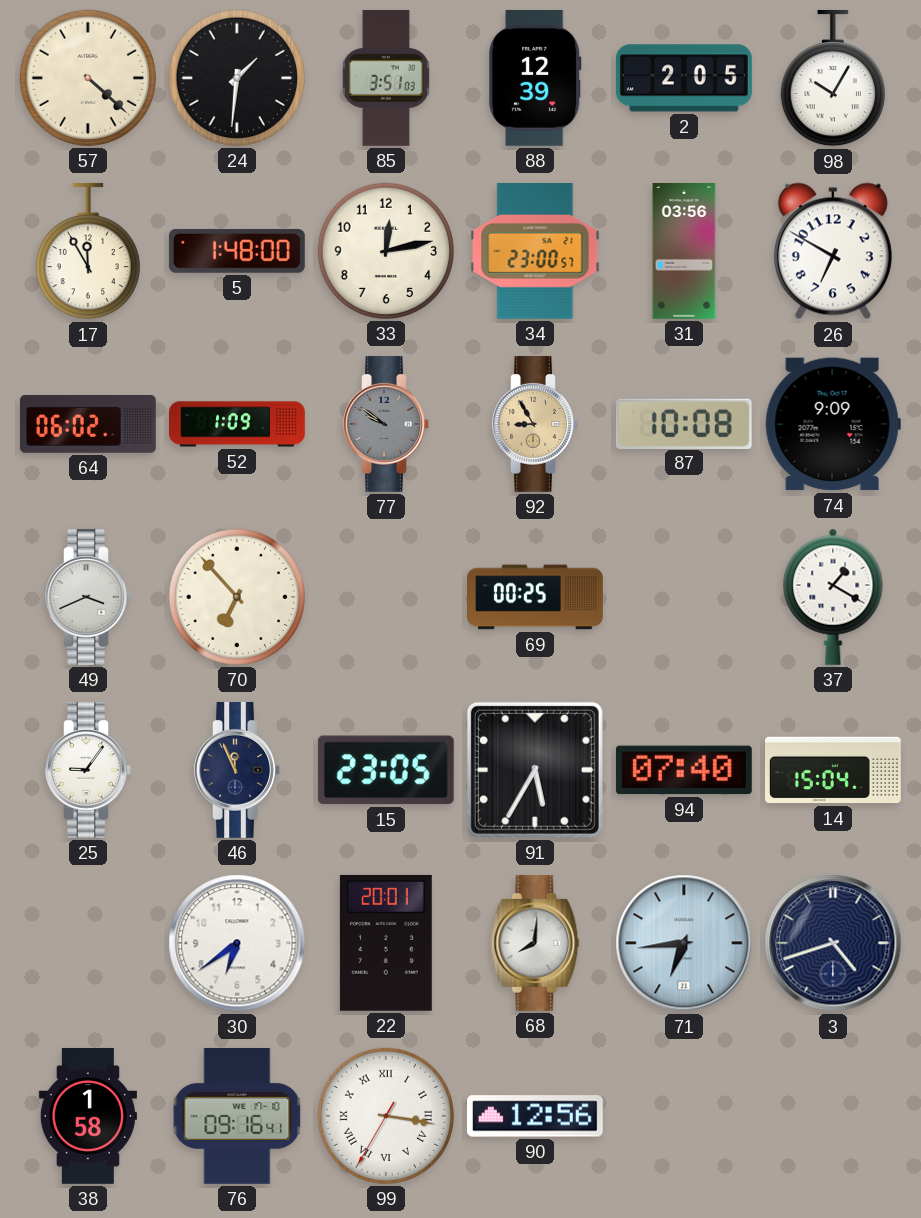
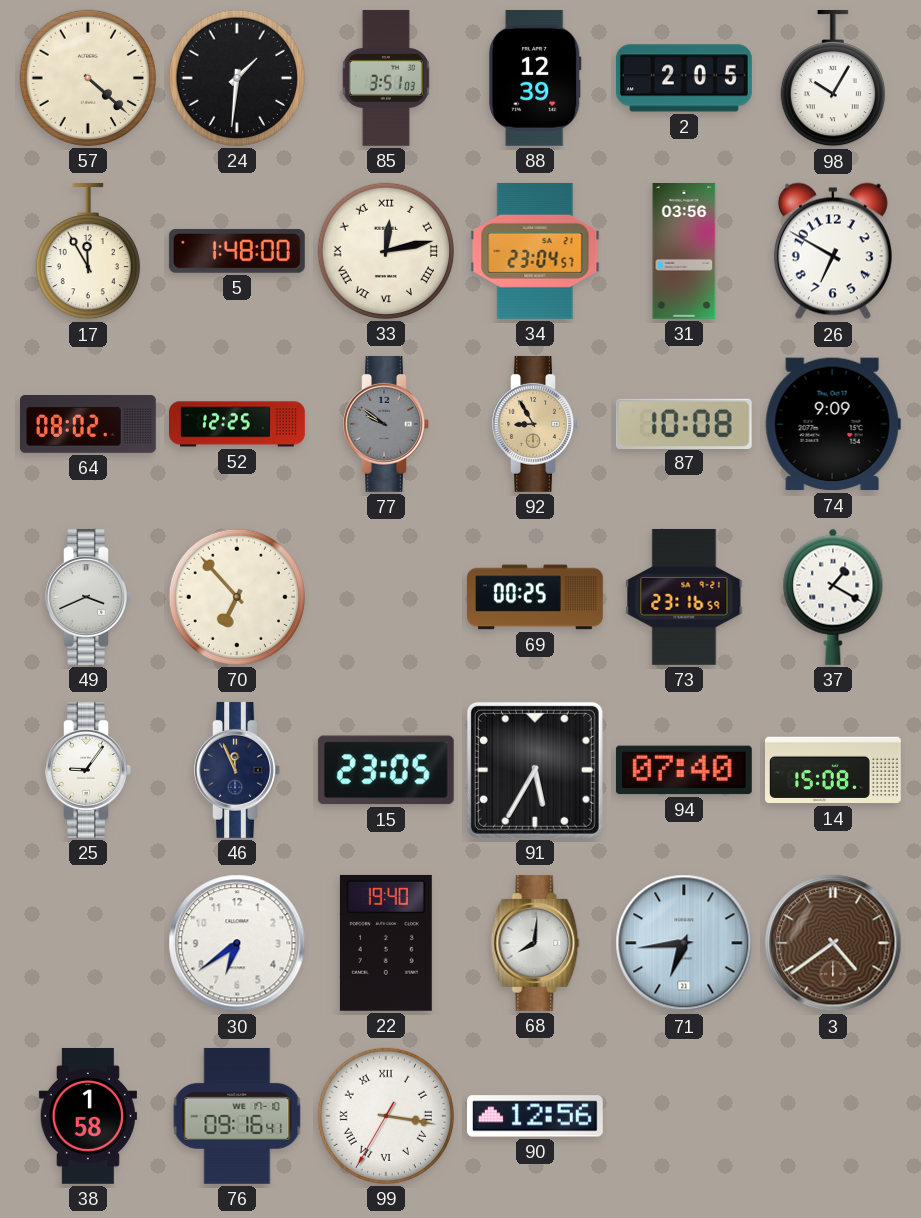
33 numerals: Arabic -> Roman (386, 251)
34: 23:00 -> 23:04 (535, 251)
64: 06:02 -> 08:02 (89, 425)
52: 1:09 -> 12:25 (238, 424)
73: none -> 23:16 (684, 597)
14: 15:04 -> 15:08 (834, 770)
22: 20:01 -> 19:40 (386, 943)
3: 4:42 -> 4:39 (833, 943)
3 dial: navy -> brown (833, 943)
